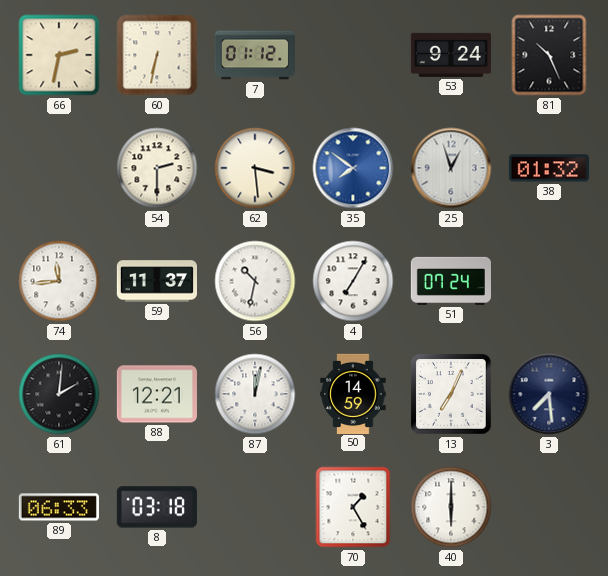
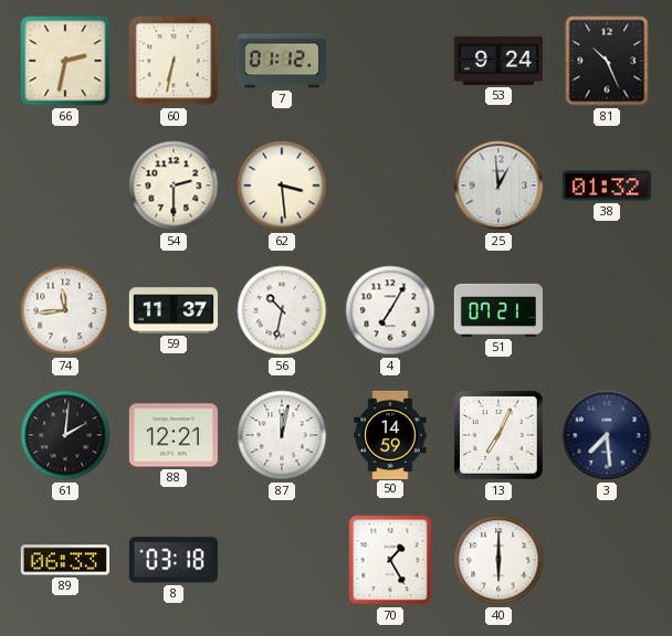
35: 7:51 -> none (353, 168)
25: 12:57 -> 12:59 (498, 185)
51: 07:24 -> 07:21 (497, 310)
